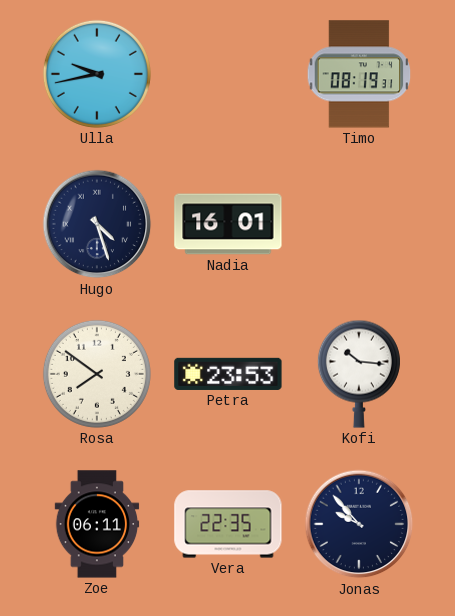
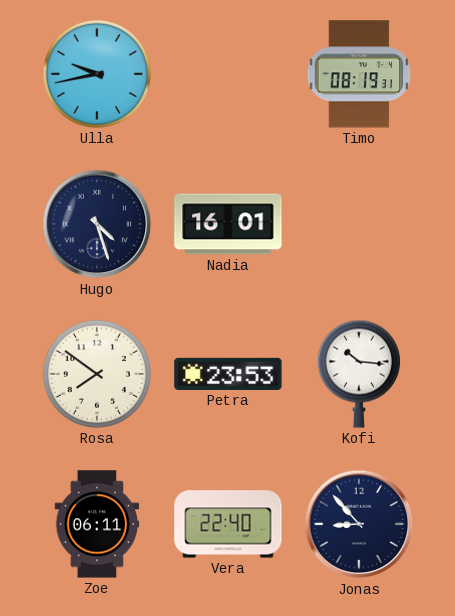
Vera: 22:35 -> 22:40 (228, 524)
Jonas: 9:53 -> 8:53 (359, 524)
